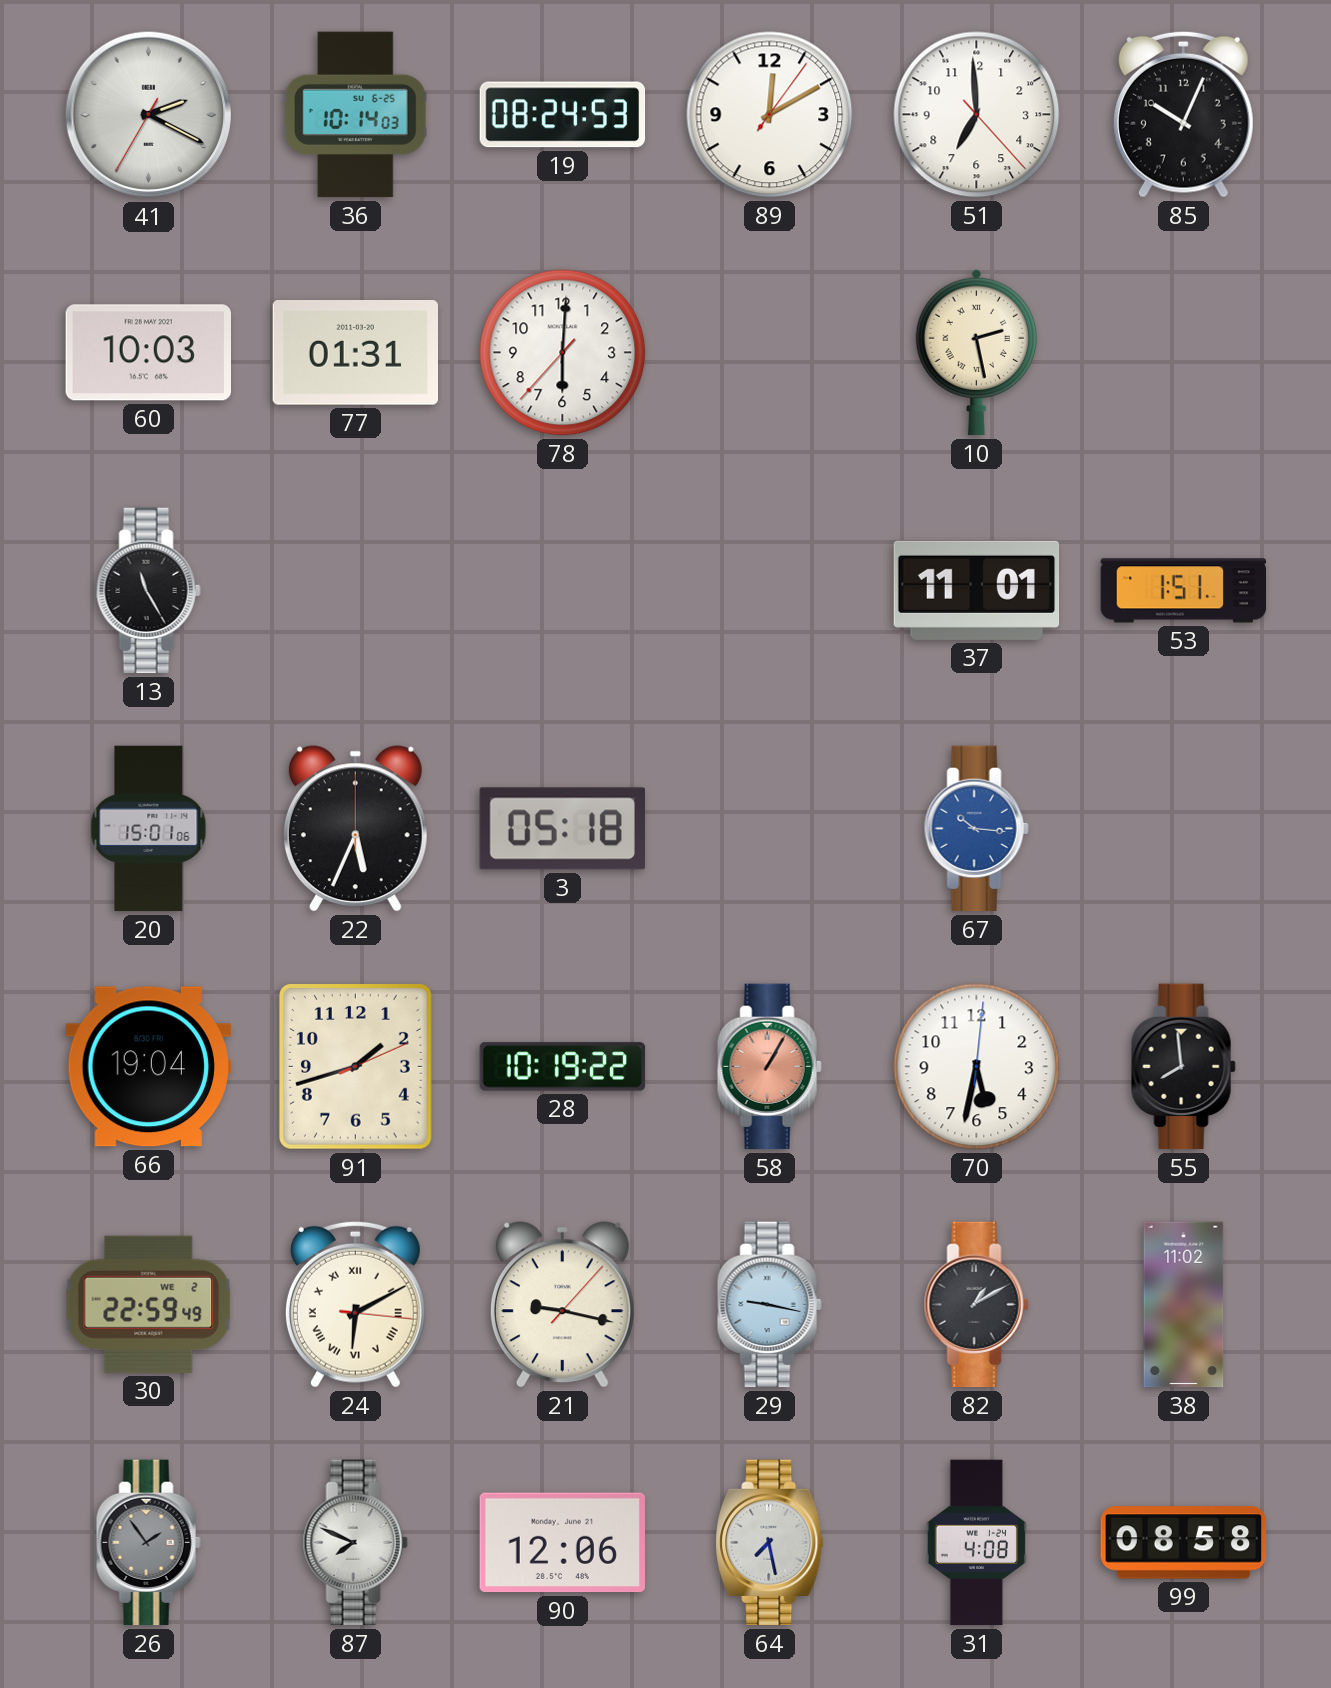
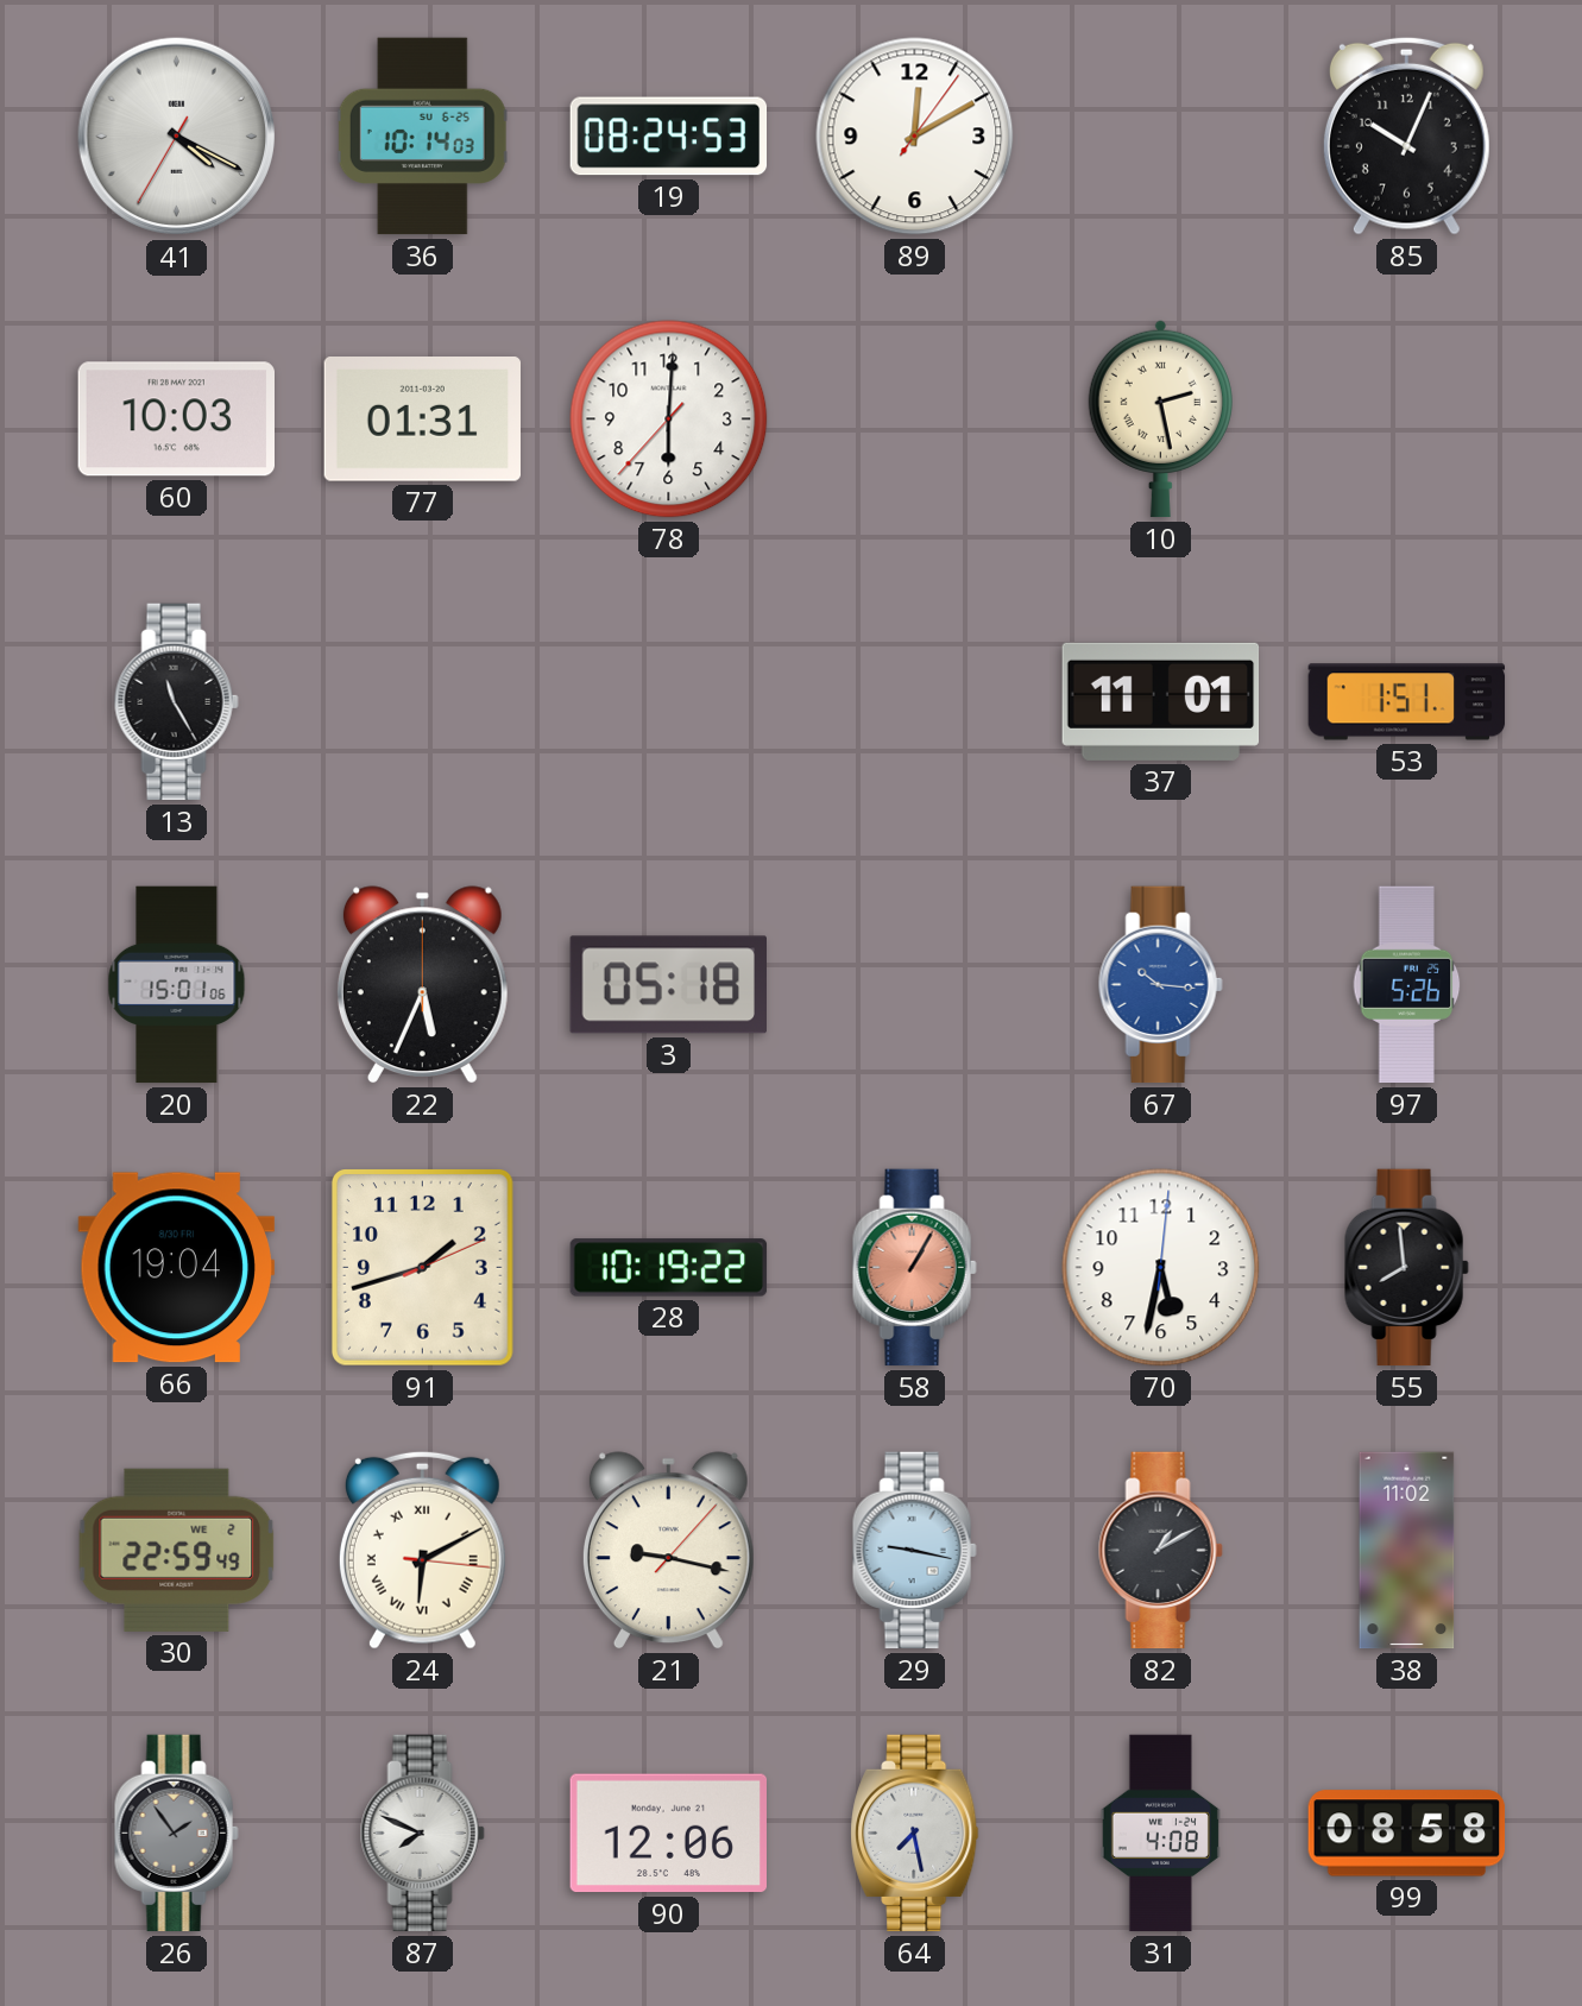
41: 2:19 -> 4:19 (177, 137)
51: 6:59 -> none (977, 115)
97: none -> 5:26 (1407, 985)
